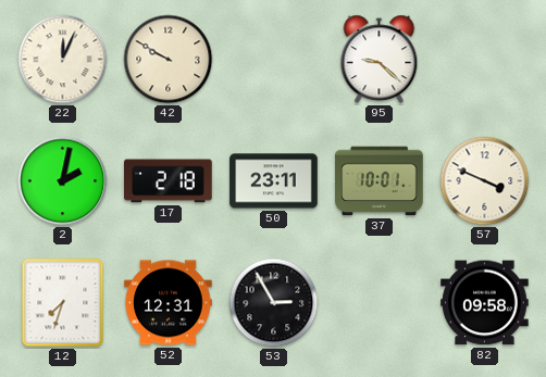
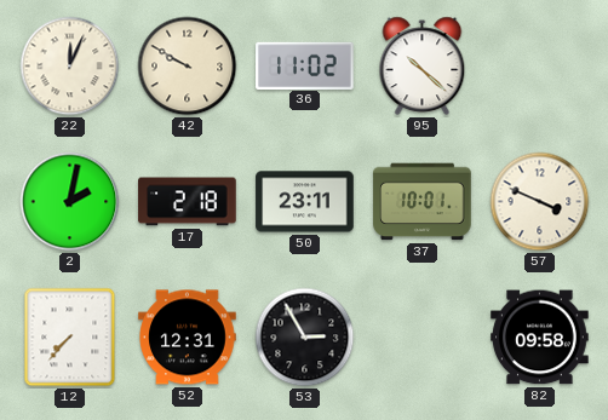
36: none -> 11:02 (305, 65)
95: 9:22 -> 10:22 (423, 67)
12: 7:33 -> 7:37 (70, 338)
